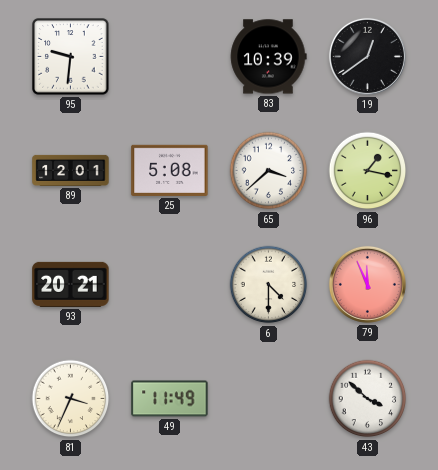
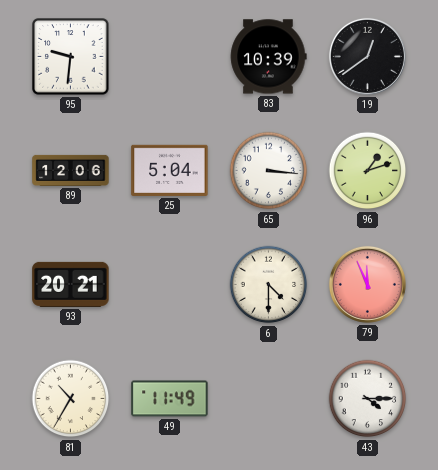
89: 12:01 -> 12:06 (71, 170)
25: 5:08 -> 5:04 (170, 170)
65: 3:38 -> 3:16 (269, 171)
96: 1:17 -> 1:12 (368, 171)
81: 3:34 -> 10:35 (71, 399)
43: 3:52 -> 4:15 (368, 399)
